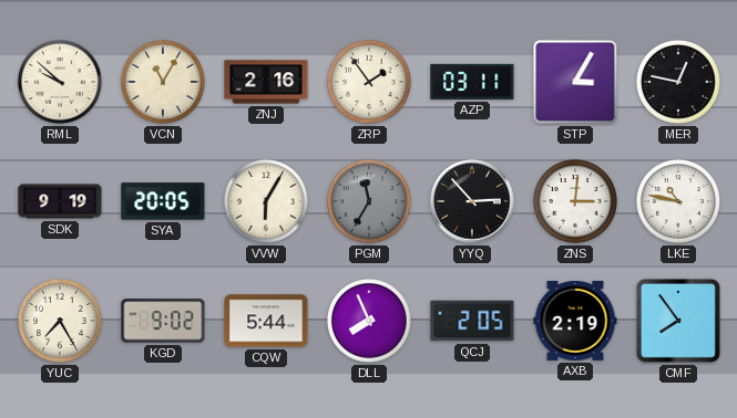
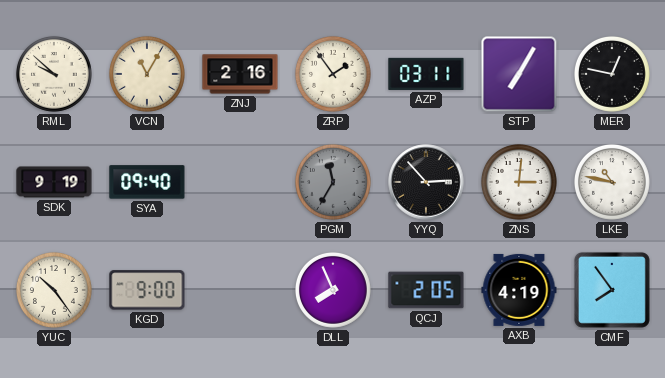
STP: 3:05 -> 7:05 (519, 74)
SYA: 20:05 -> 09:40 (147, 182)
VVW: 6:05 -> none (266, 201)
YUC: 7:25 -> 10:24 (54, 290)
KGD: 9:02 -> 9:00 (147, 290)
CQW: 5:44 -> none (266, 321)
AXB: 2:19 -> 4:19 (519, 290)
